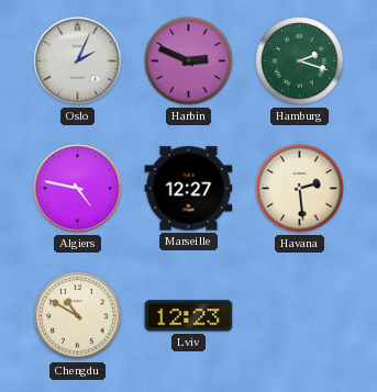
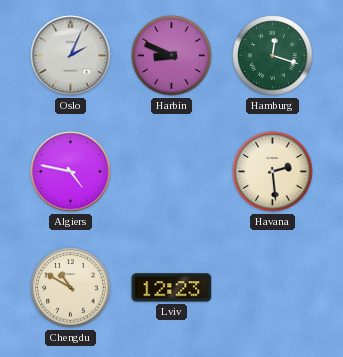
Harbin: 2:49 -> 8:49 (172, 56)
Hamburg: 2:18 -> 12:18 (273, 56)
Marseille: 12:27 -> none (189, 189)
